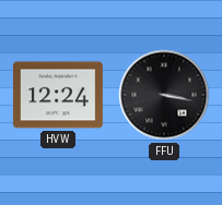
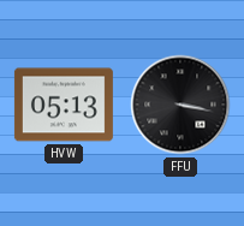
HVW: 12:24 -> 05:13 (64, 105)
